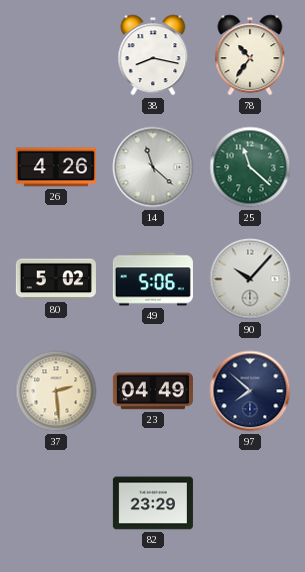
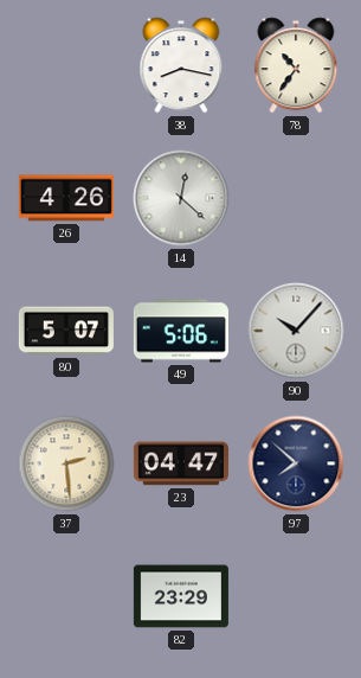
14: 11:22 -> 12:22 (181, 198)
25: 11:22 -> none (250, 167)
80: 5:02 -> 5:07 (66, 331)
23: 04:49 -> 04:47 (181, 463)
